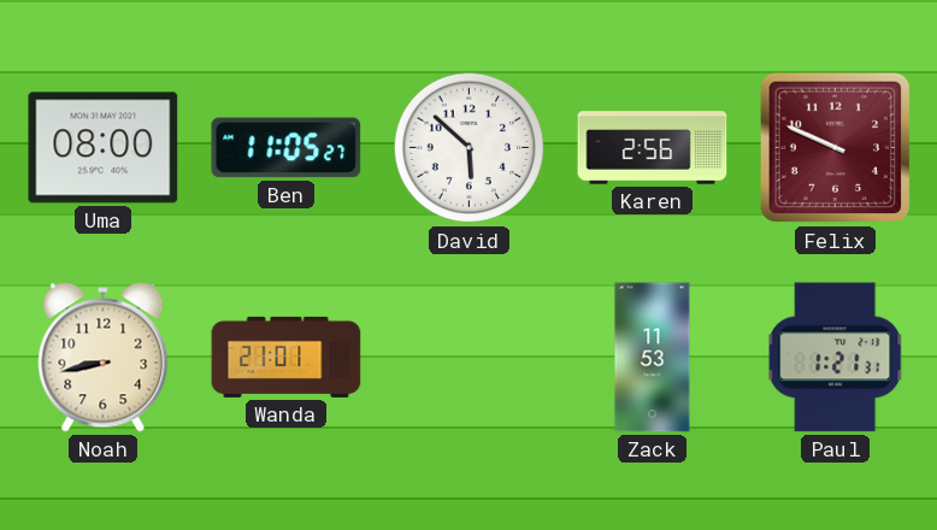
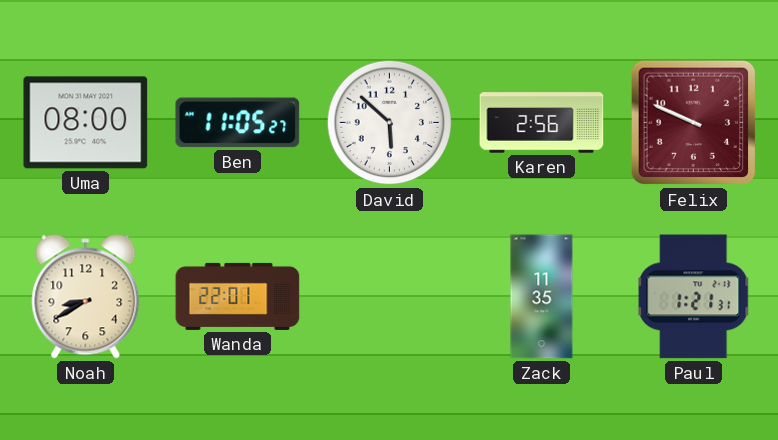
Noah: 8:43 -> 8:40 (86, 297)
Wanda: 21:01 -> 22:01 (238, 296)
Zack: 11:53 -> 11:35 (542, 297)
